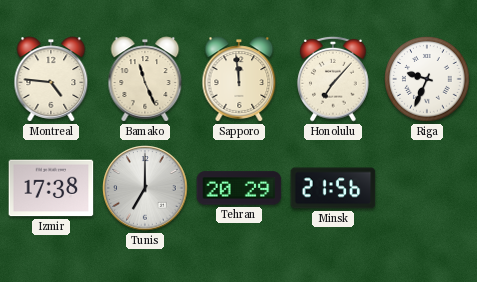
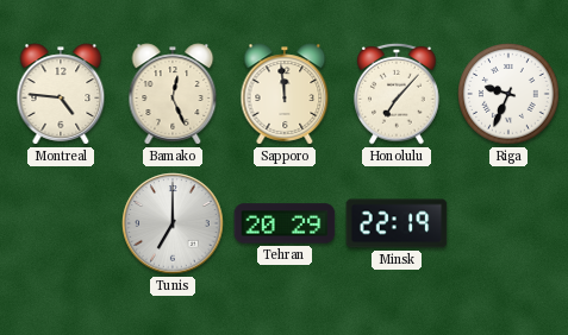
Bamako: 11:26 -> 12:26 (173, 94)
Izmir: 17:38 -> none (51, 188)
Minsk: 21:56 -> 22:19 (397, 223)
